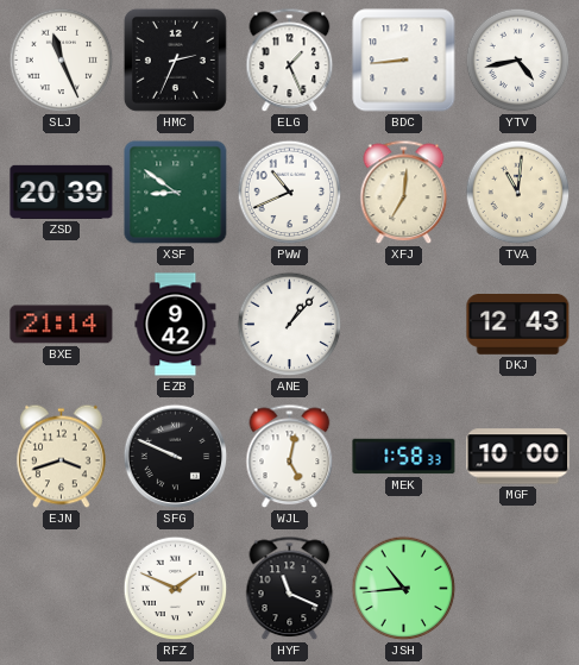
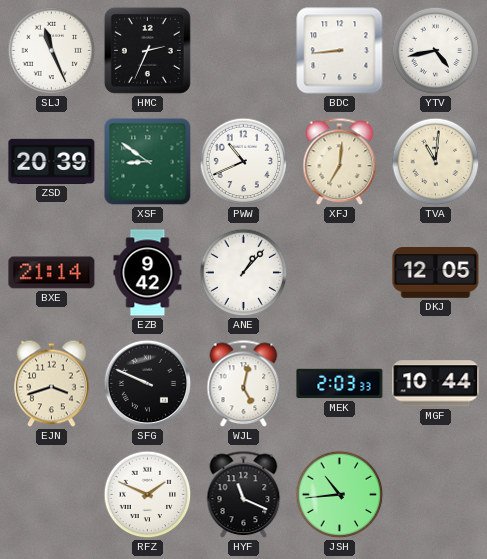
ELG: 1:26 -> none (290, 61)
DKJ: 12:43 -> 12:05 (436, 273)
MEK: 1:58 -> 2:03 (340, 384)
MGF: 10:00 -> 10:44 (436, 384)
